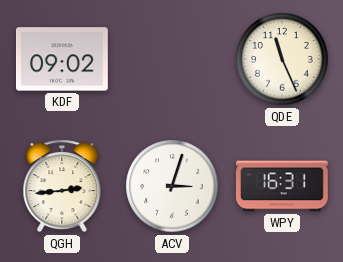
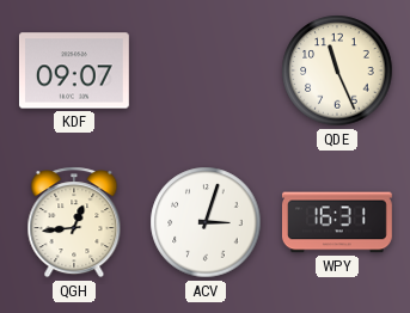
KDF: 09:02 -> 09:07 (74, 70)
QGH: 2:44 -> 12:44 (74, 222)
